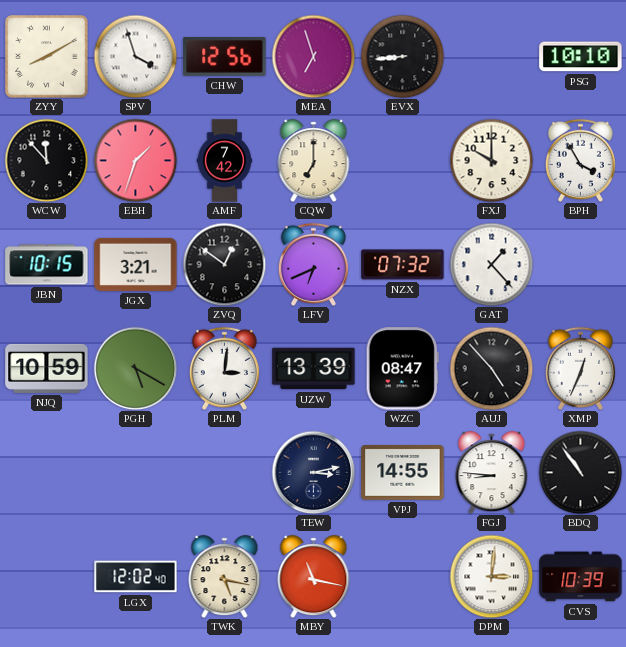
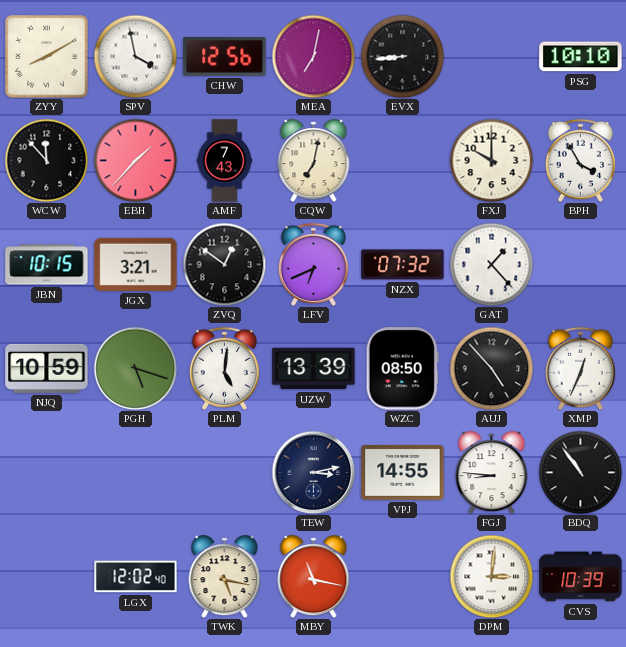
SPV: 3:57 -> 3:58 (135, 56)
MEA: 6:57 -> 7:02 (313, 56)
EBH: 1:33 -> 1:37 (135, 160)
AMF: 7:42 -> 7:43 (225, 161)
CQW: 7:00 -> 7:02 (314, 161)
PGH: 5:20 -> 5:18 (135, 368)
PLM: 3:01 -> 5:01 (224, 368)
WZC: 08:47 -> 08:50 (402, 369)
